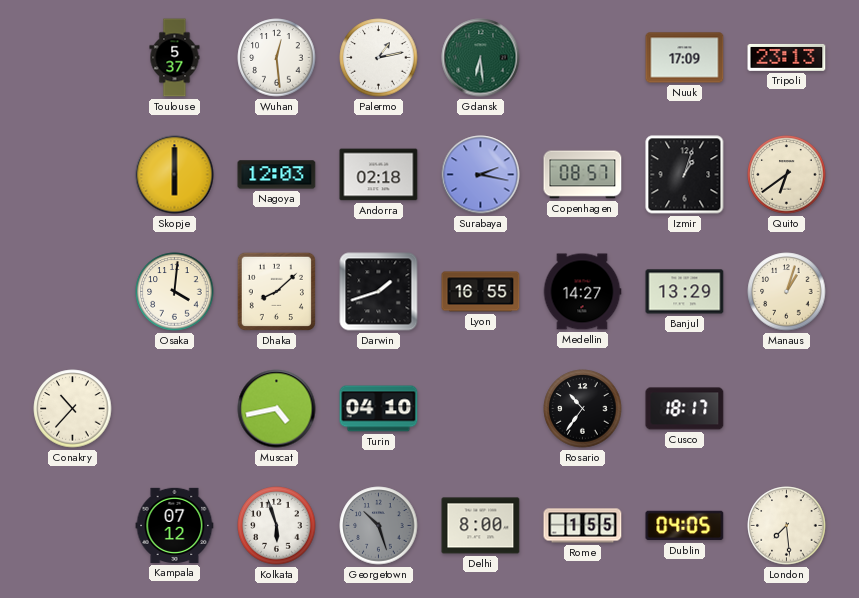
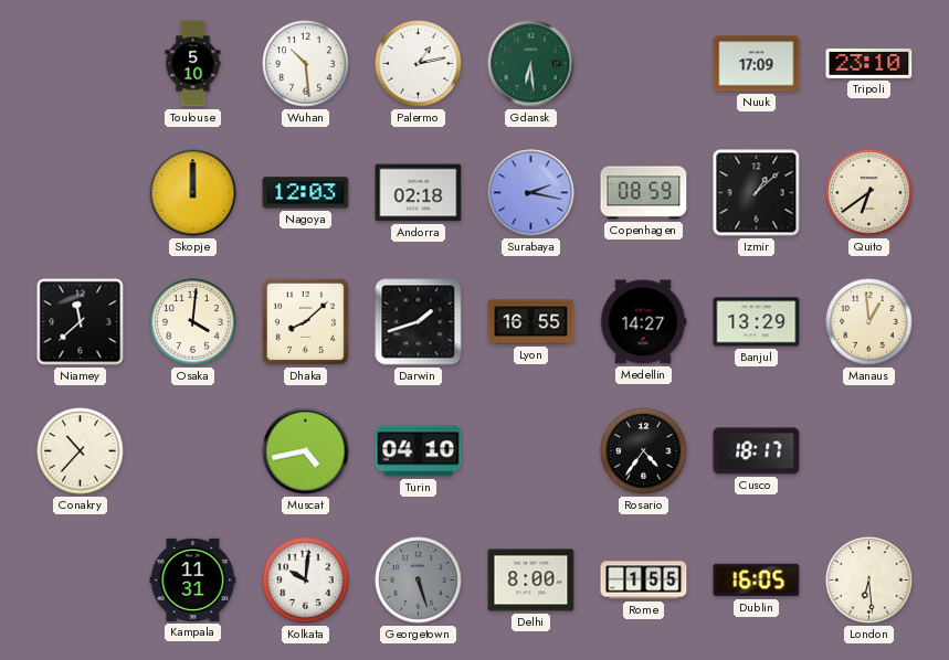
Toulouse: 5:37 -> 5:10 (193, 64)
Wuhan: 12:29 -> 10:29 (306, 64)
Tripoli: 23:13 -> 23:10 (869, 64)
Skopje: 6:00 -> 12:00 (193, 193)
Copenhagen: 08:57 -> 08:59 (644, 193)
Izmir: 1:03 -> 1:08 (757, 193)
Niamey: none -> 11:38 (81, 322)
Manaus: 1:03 -> 12:59 (869, 322)
Rosario: 10:36 -> 4:36 (644, 451)
Kampala: 07:12 -> 11:31 (193, 579)
Kolkata: 5:57 -> 10:01 (306, 581)
Georgetown: 10:27 -> 5:27 (419, 581)
Dublin: 04:05 -> 16:05 (757, 581)
London: 7:29 -> 6:29 (869, 581)
